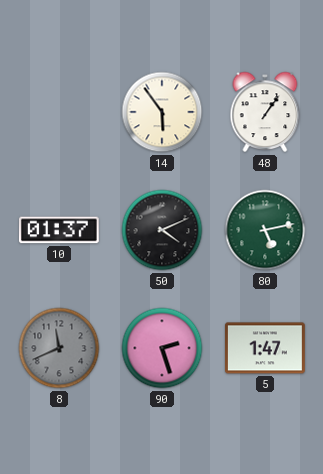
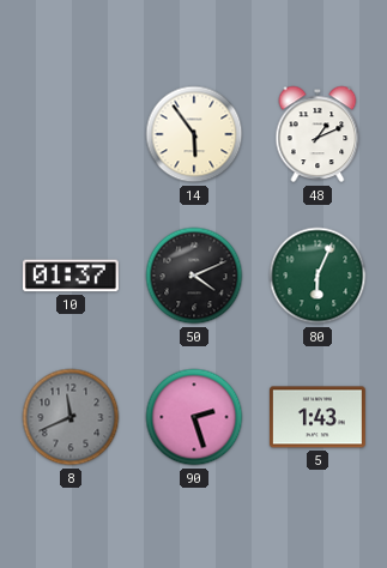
48: 1:06 -> 1:11 (318, 134)
80: 5:13 -> 6:04 (318, 276)
5: 1:47 -> 1:43 (318, 417)
